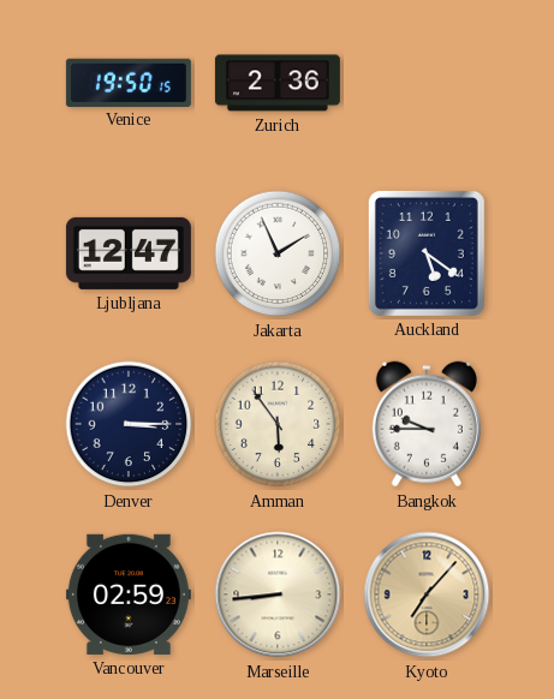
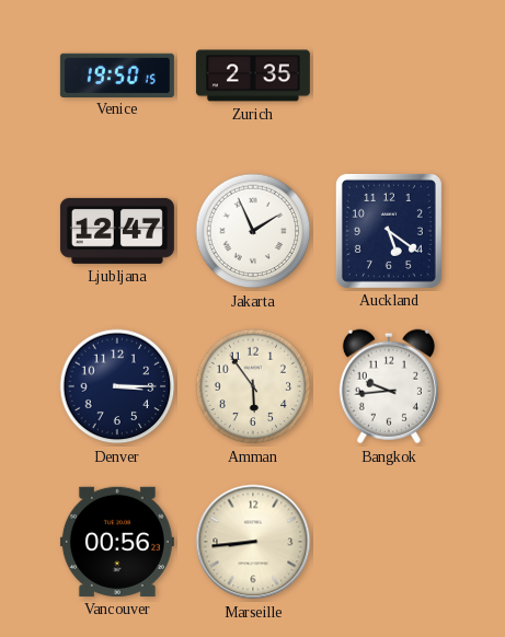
Zurich: 2:36 -> 2:35 (253, 76)
Bangkok: 9:45 -> 9:44 (389, 386)
Vancouver: 02:59 -> 00:56 (117, 542)
Kyoto: 7:07 -> none (427, 595)
